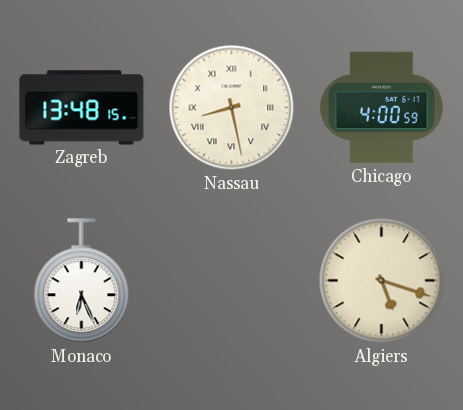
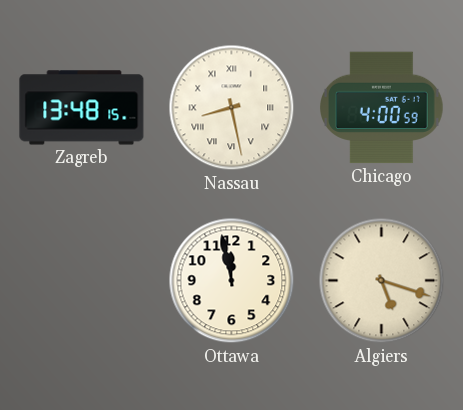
Monaco: 6:26 -> none (82, 281)
Ottawa: none -> 11:58 (232, 281)
